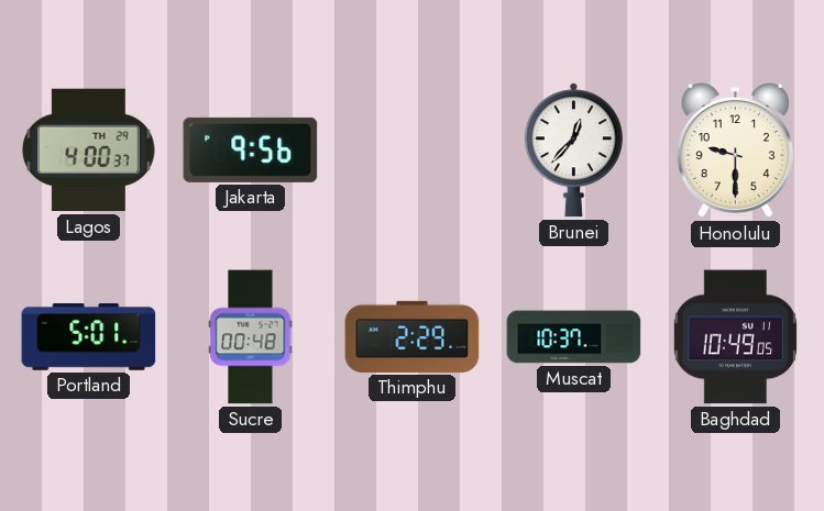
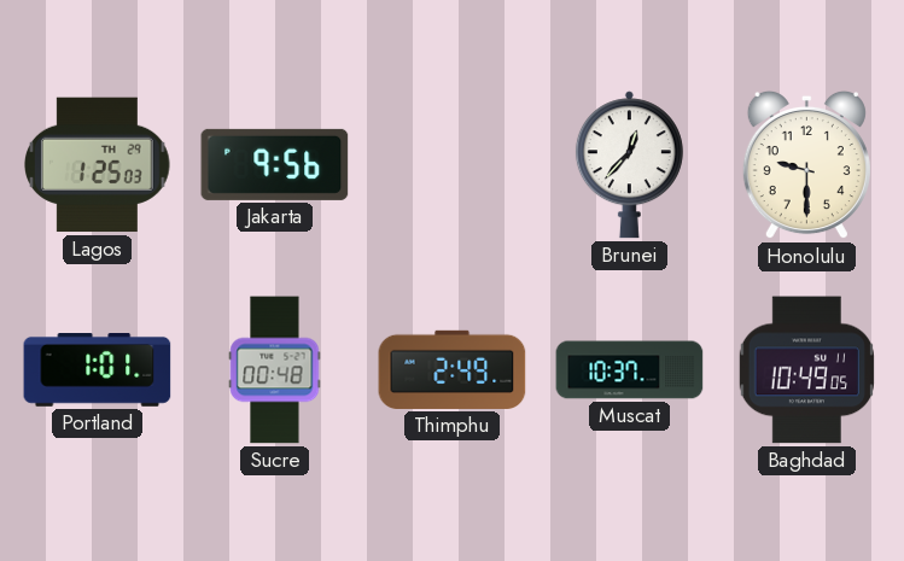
Lagos: 4:00 -> 1:25 (98, 165)
Portland: 5:01 -> 1:01 (98, 370)
Thimphu: 2:29 -> 2:49 (453, 369)
